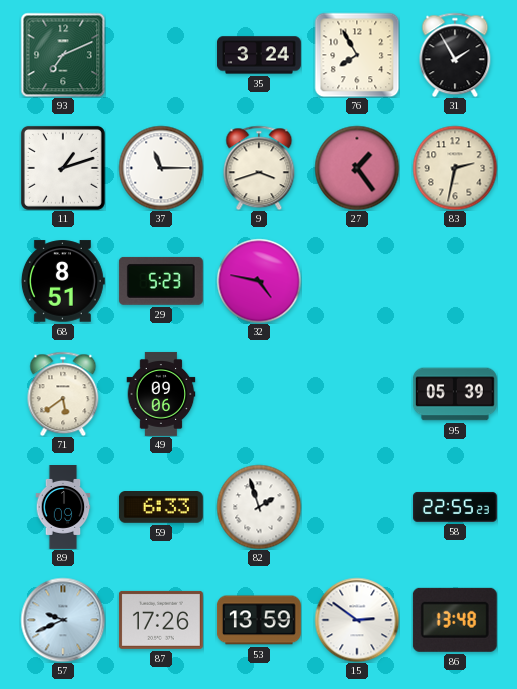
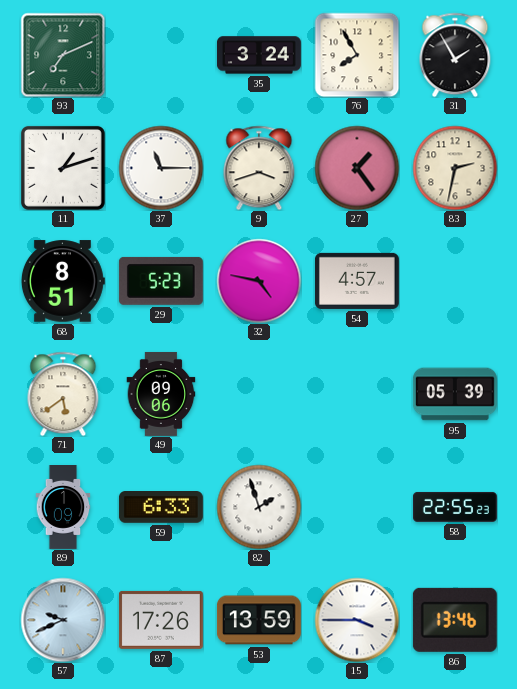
54: none -> 4:57 (357, 281)
15: 2:51 -> 3:45 (357, 620)
86: 13:48 -> 13:46 (455, 620)
